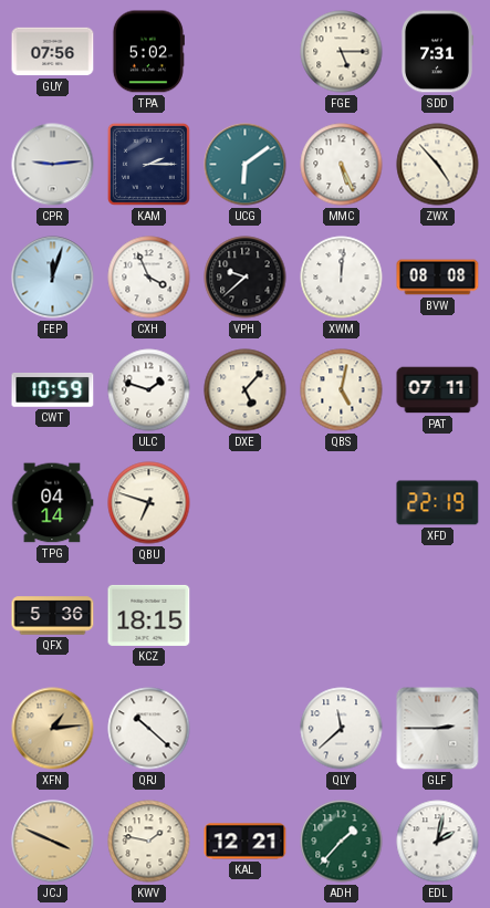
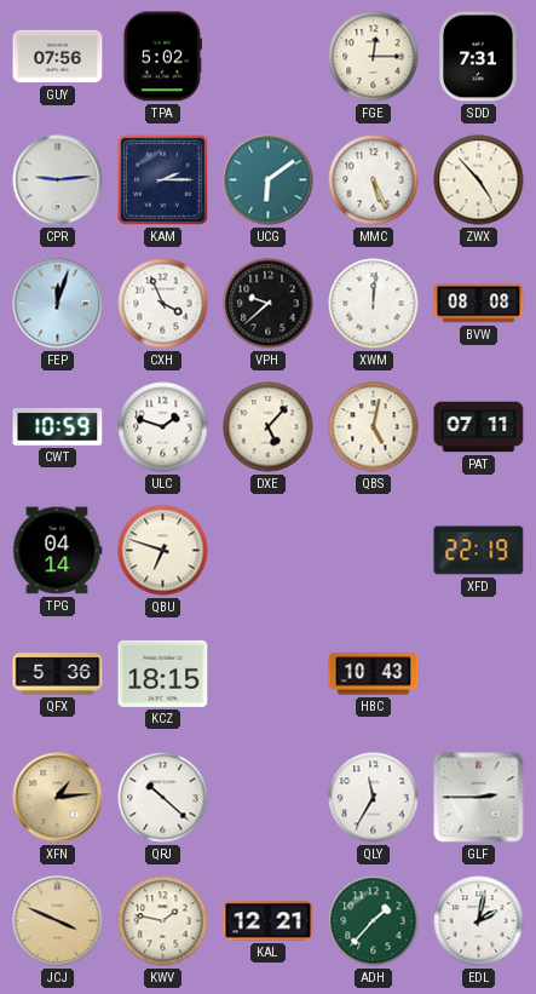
FGE: 5:15 -> 12:15 (374, 57)
HBC: none -> 10:43 (374, 674)
QLY: 11:38 -> 11:35 (374, 798)
